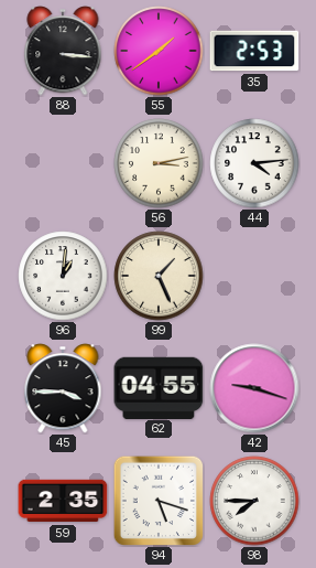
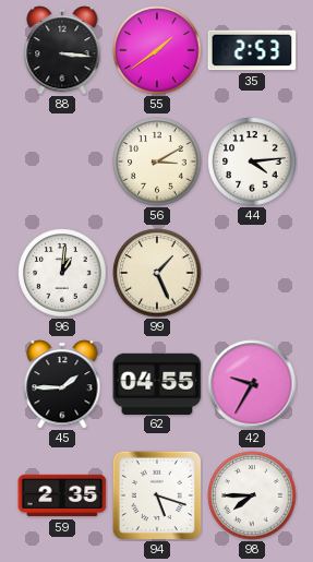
56: 3:13 -> 3:10 (157, 162)
45: 3:45 -> 1:45 (62, 384)
42: 9:18 -> 9:35 (252, 384)
